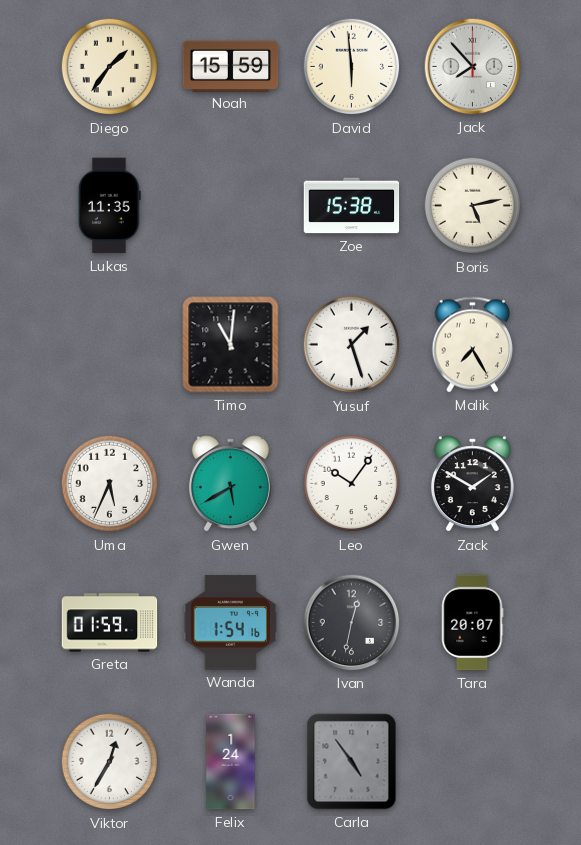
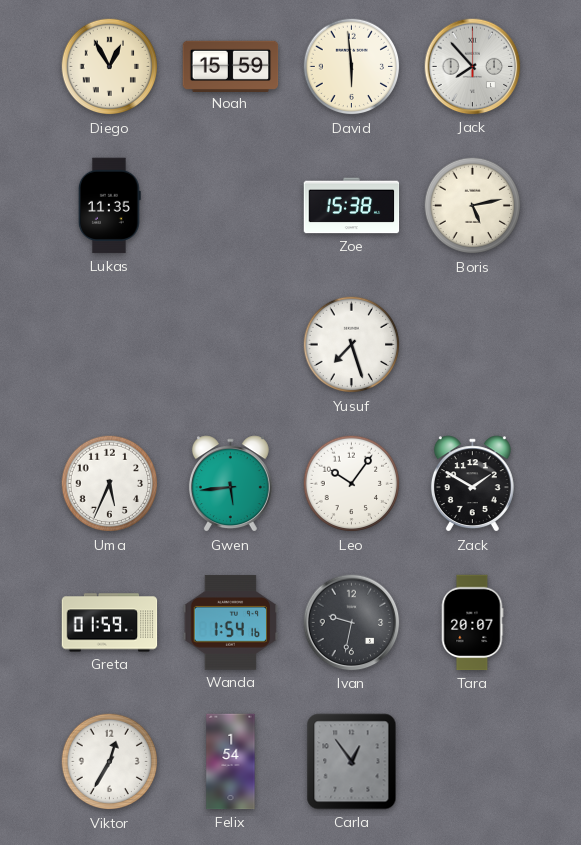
Diego: 1:36 -> 12:55 (110, 67)
Timo: 11:01 -> none (231, 345)
Yusuf: 1:27 -> 7:27 (352, 345)
Malik: 7:25 -> none (473, 345)
Gwen: 5:40 -> 5:44 (230, 484)
Ivan: 12:32 -> 9:32 (352, 623)
Felix: 1:24 -> 1:54 (231, 762)
Carla: 4:54 -> 12:54 (352, 762)
